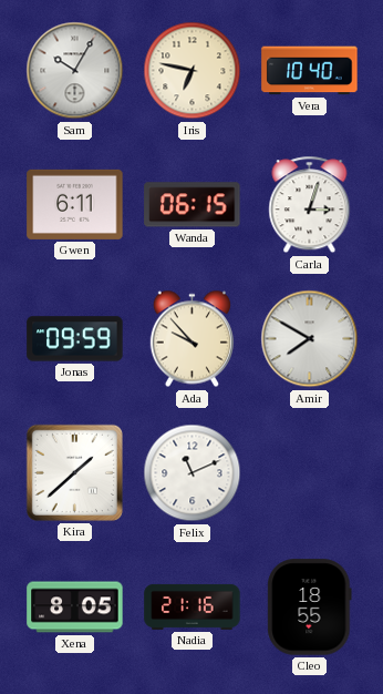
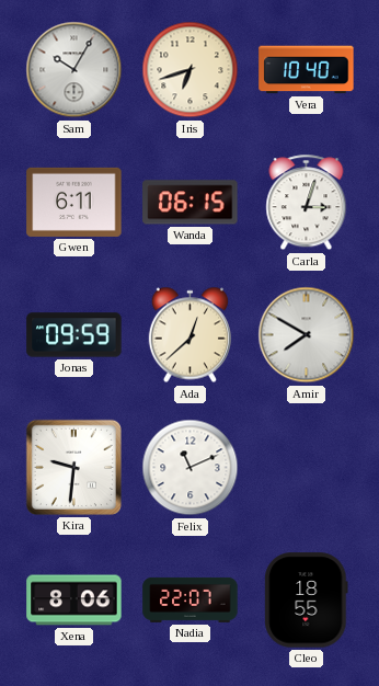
Iris: 6:47 -> 6:42 (191, 70)
Ada: 9:53 -> 12:38 (190, 335)
Kira: 1:38 -> 9:31 (73, 467)
Xena: 8:05 -> 8:06 (74, 601)
Nadia: 21:16 -> 22:07 (191, 599)
